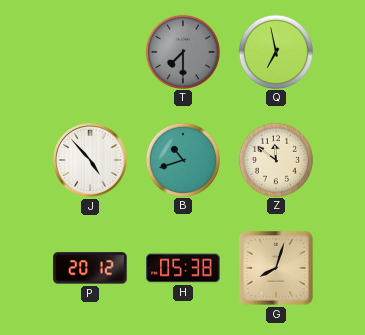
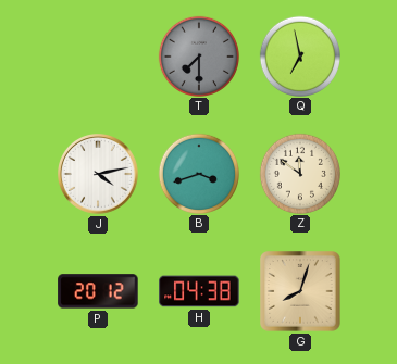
J: 4:53 -> 4:13 (99, 175)
B: 10:42 -> 3:42 (198, 173)
H: 05:38 -> 04:38 (199, 291)
